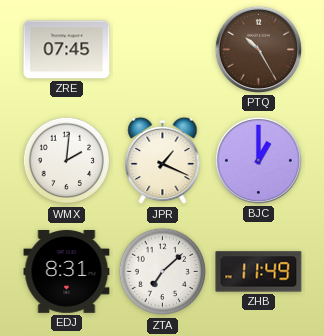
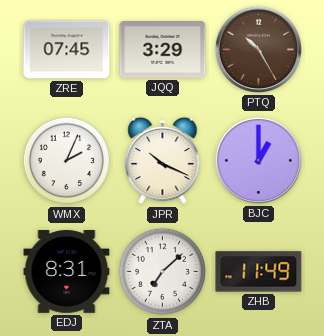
JQQ: none -> 3:29 (163, 50)
WMX: 2:01 -> 2:04 (67, 161)
JPR: 1:19 -> 10:19 (163, 161)
